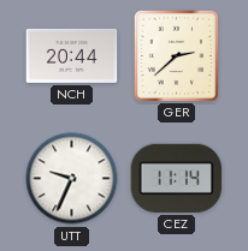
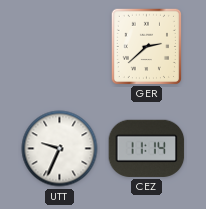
NCH: 20:44 -> none (72, 55)
